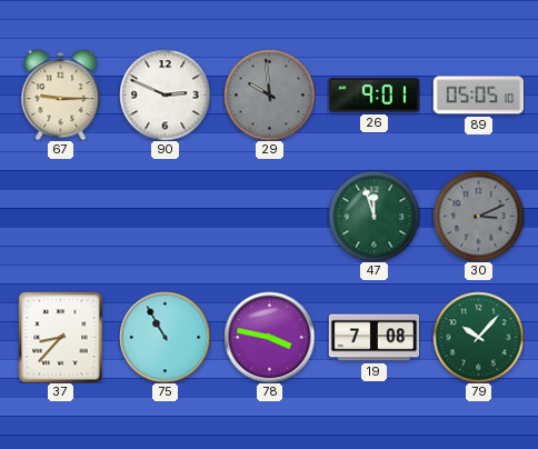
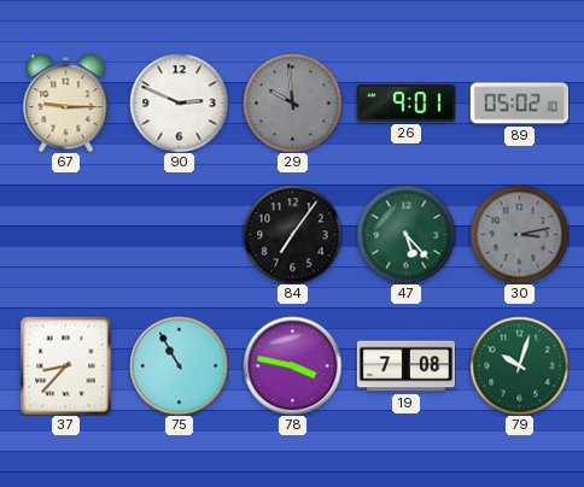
89: 05:05 -> 05:02 (519, 104)
84: none -> 7:06 (292, 234)
47: 11:57 -> 5:23 (405, 234)
30: 3:11 -> 3:13 (519, 234)
79: 10:07 -> 10:03 (519, 365)
